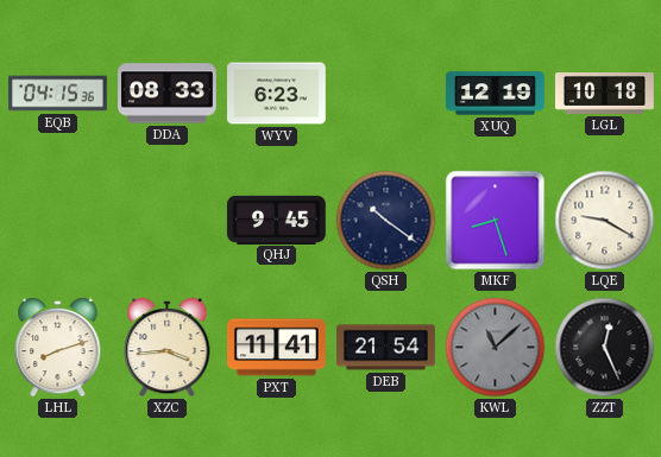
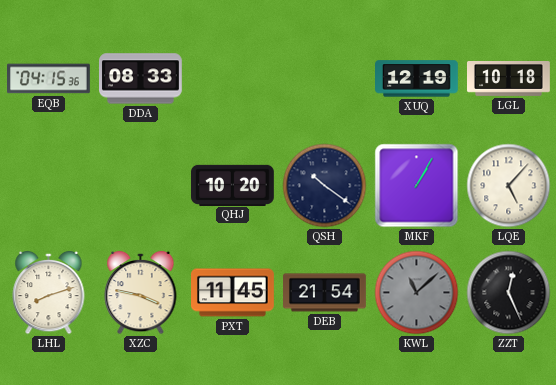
WYV: 6:23 -> none (277, 94)
QHJ: 9:45 -> 10:20 (233, 185)
MKF: 8:27 -> 1:05 (417, 186)
LQE: 9:20 -> 5:07 (509, 186)
XZC: 3:44 -> 3:47 (141, 293)
PXT: 11:41 -> 11:45 (233, 293)
